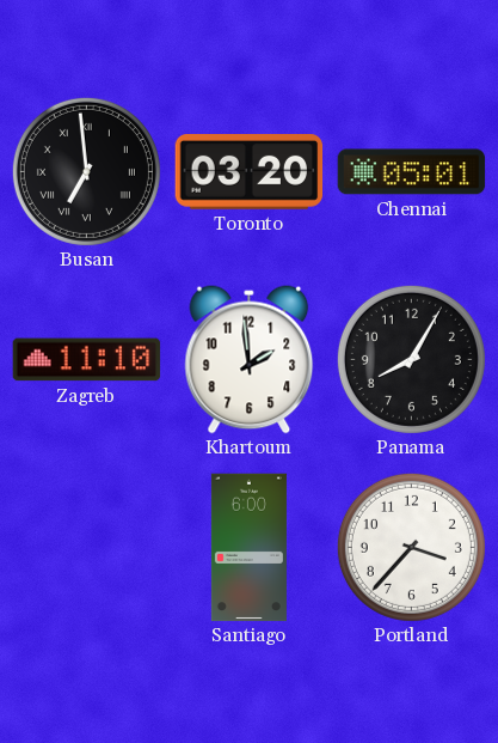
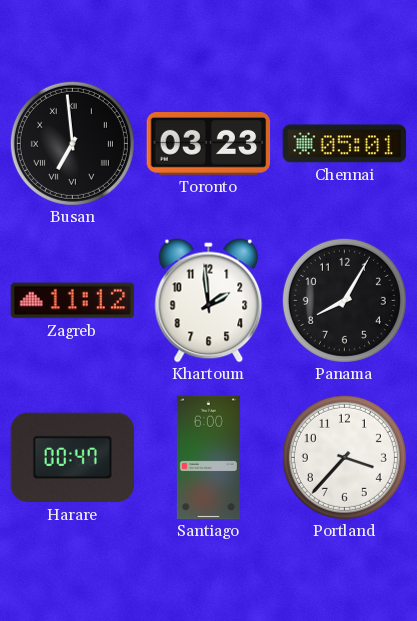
Toronto: 03:20 -> 03:23 (209, 144)
Zagreb: 11:10 -> 11:12 (73, 301)
Harare: none -> 00:47 (73, 458)
